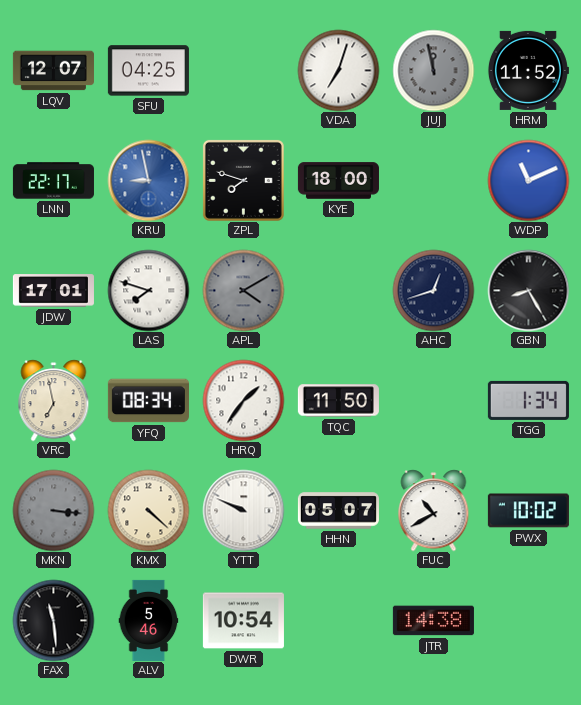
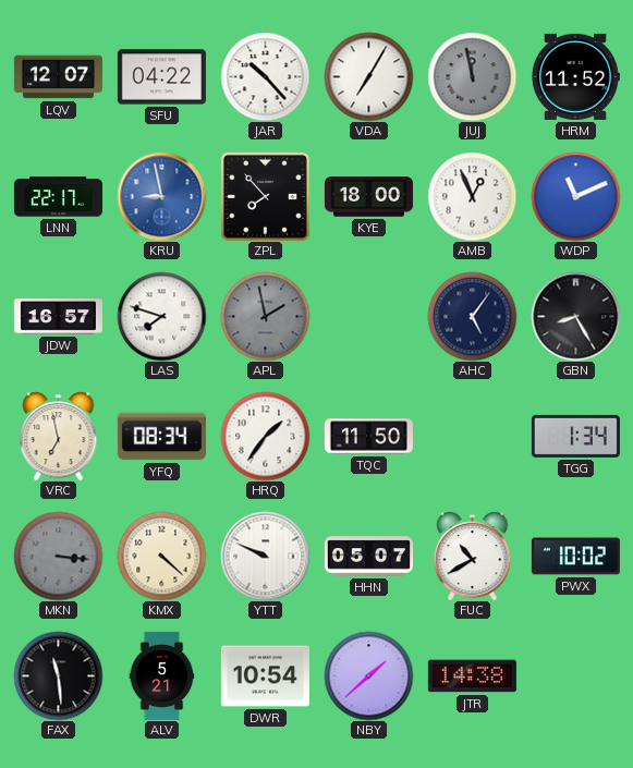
SFU: 04:25 -> 04:22 (161, 77)
JAR: none -> 10:23 (265, 76)
VDA: 7:03 -> 7:05 (368, 76)
ZPL: 7:48 -> 7:53 (265, 196)
AMB: none -> 12:56 (472, 196)
JDW: 17:01 -> 16:57 (58, 317)
APL: 4:10 -> 1:58 (265, 316)
AHC: 12:42 -> 5:06 (472, 316)
ALV: 5:46 -> 5:21 (162, 675)
NBY: none -> 1:38 (368, 675)
